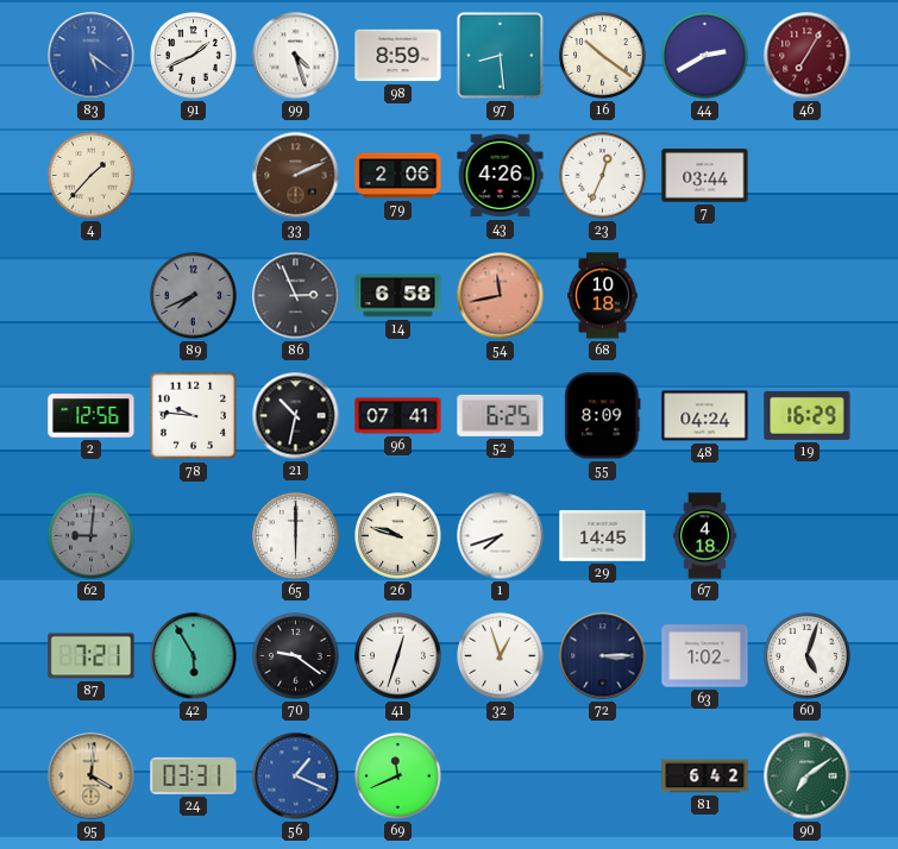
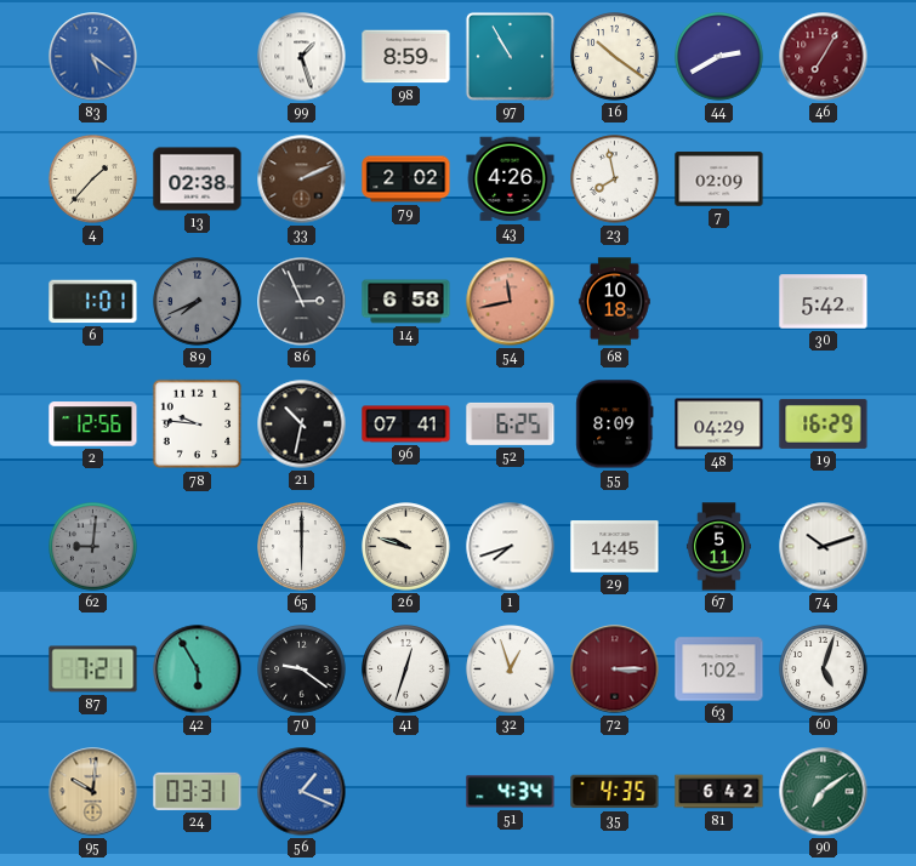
91: 1:41 -> none (194, 56)
99: 4:27 -> 1:27 (302, 57)
97: 8:29 -> 10:55 (510, 56)
13: none -> 02:38 (198, 180)
79: 2:06 -> 2:02 (406, 180)
23: 12:34 -> 7:58 (615, 180)
7: 03:44 -> 02:09 (719, 180)
6: none -> 1:01 (93, 302)
30: none -> 5:42 (824, 302)
48: 04:24 -> 04:29 (719, 425)
67: 4:18 -> 5:11 (718, 547)
74: none -> 10:12 (824, 547)
72 dial: navy -> burgundy (615, 670)
95: 4:01 -> 10:01 (93, 792)
69: 11:41 -> none (398, 776)
51: none -> 4:34 (511, 792)
35: none -> 4:35 (615, 792)
